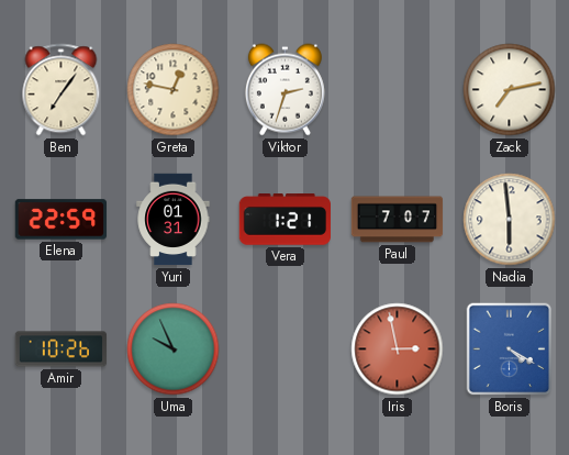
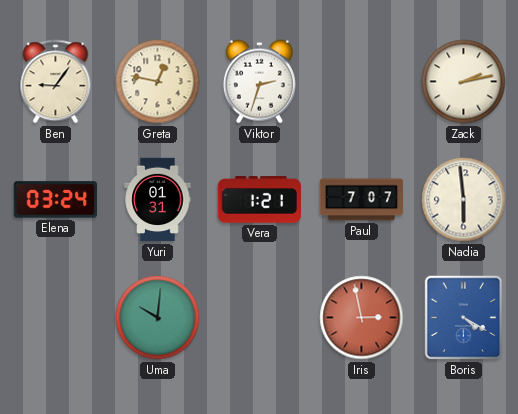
Ben: 7:06 -> 9:06 (56, 82)
Zack: 7:13 -> 2:13 (464, 82)
Elena: 22:59 -> 03:24 (56, 200)
Amir: 10:26 -> none (62, 349)
Uma: 9:56 -> 10:01 (158, 318)
